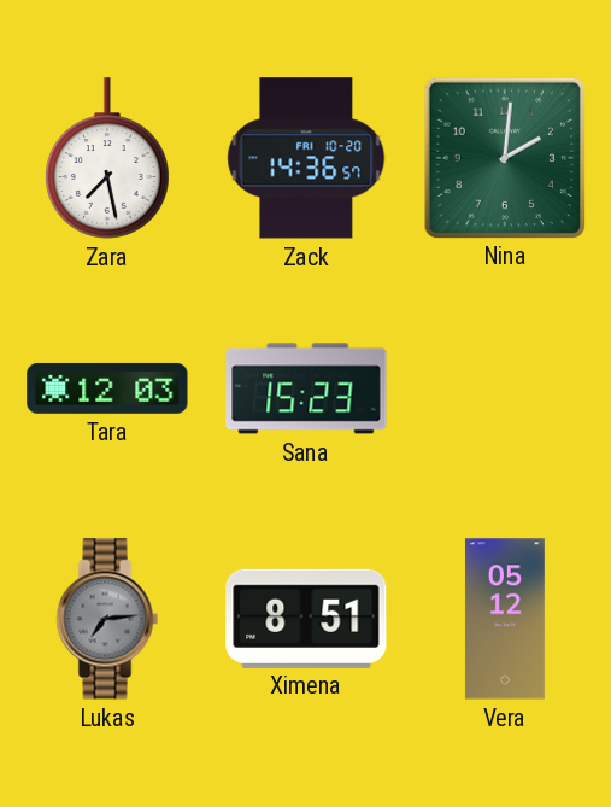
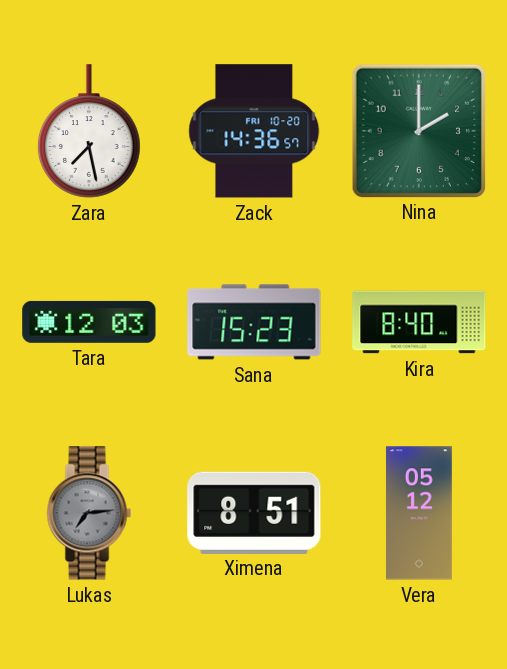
Nina: 2:01 -> 2:00 (418, 130)
Kira: none -> 8:40 (419, 322)
